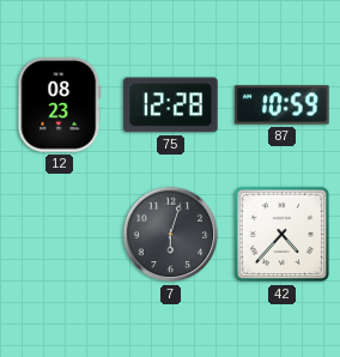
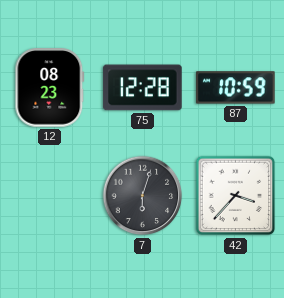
42: 4:37 -> 3:37 (236, 196)
